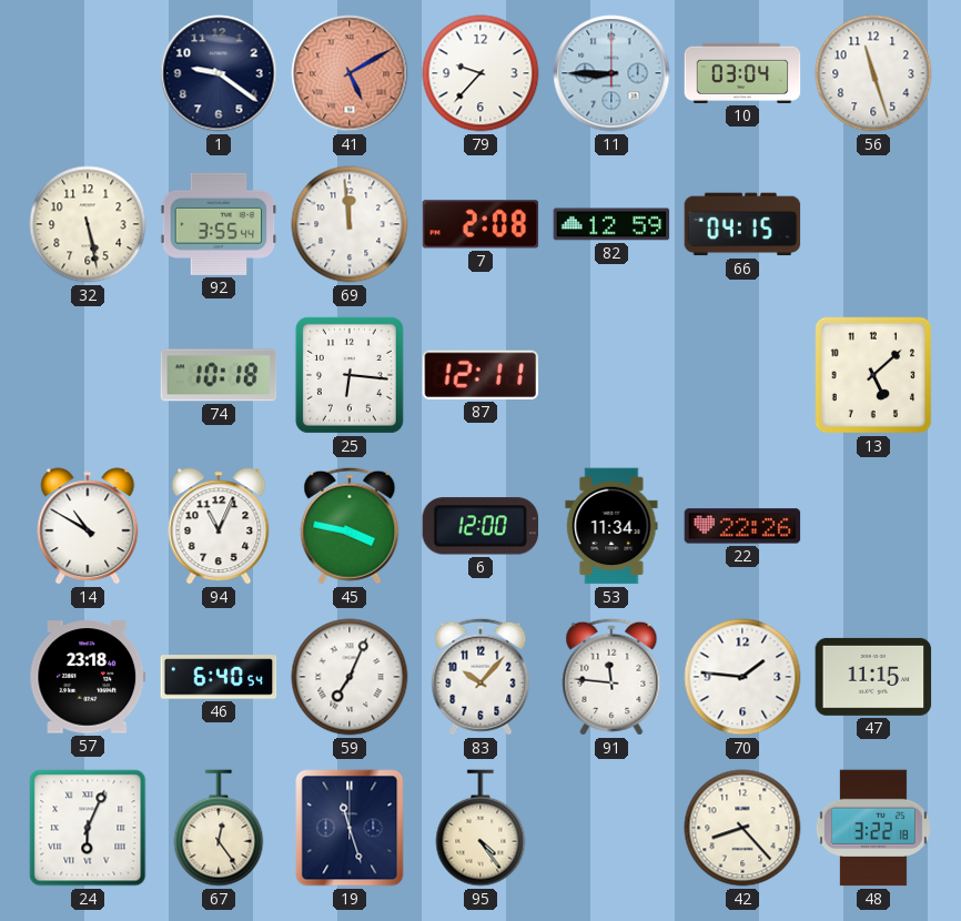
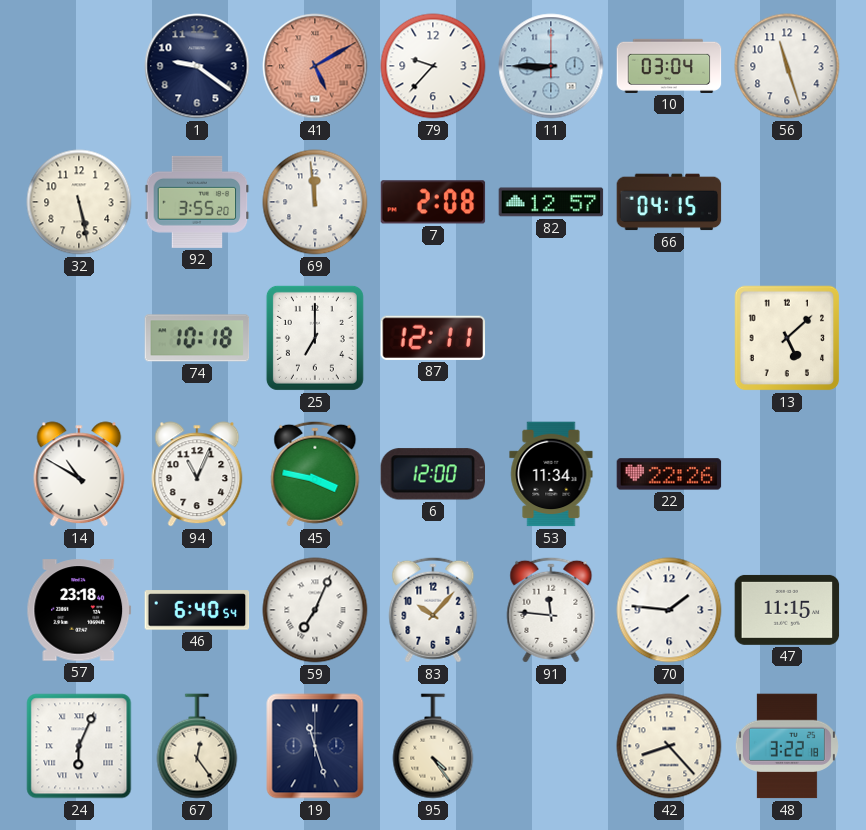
92: 3:55:44 -> 3:55:20 (197, 202)
82: 12:59 -> 12:57 (551, 202)
25: 6:16 -> 7:00 (315, 338)
